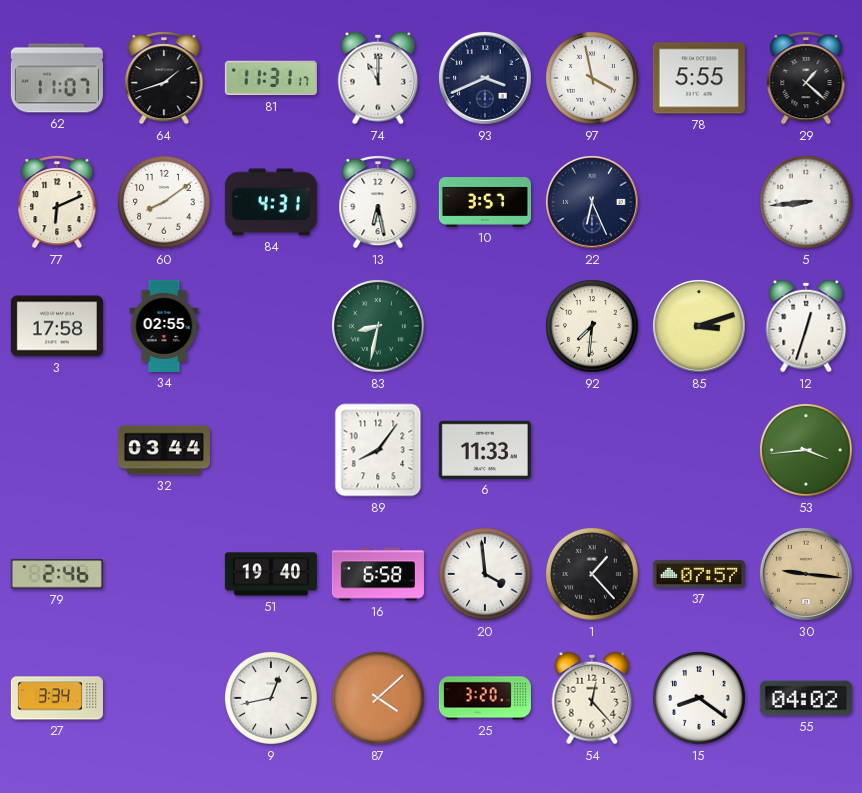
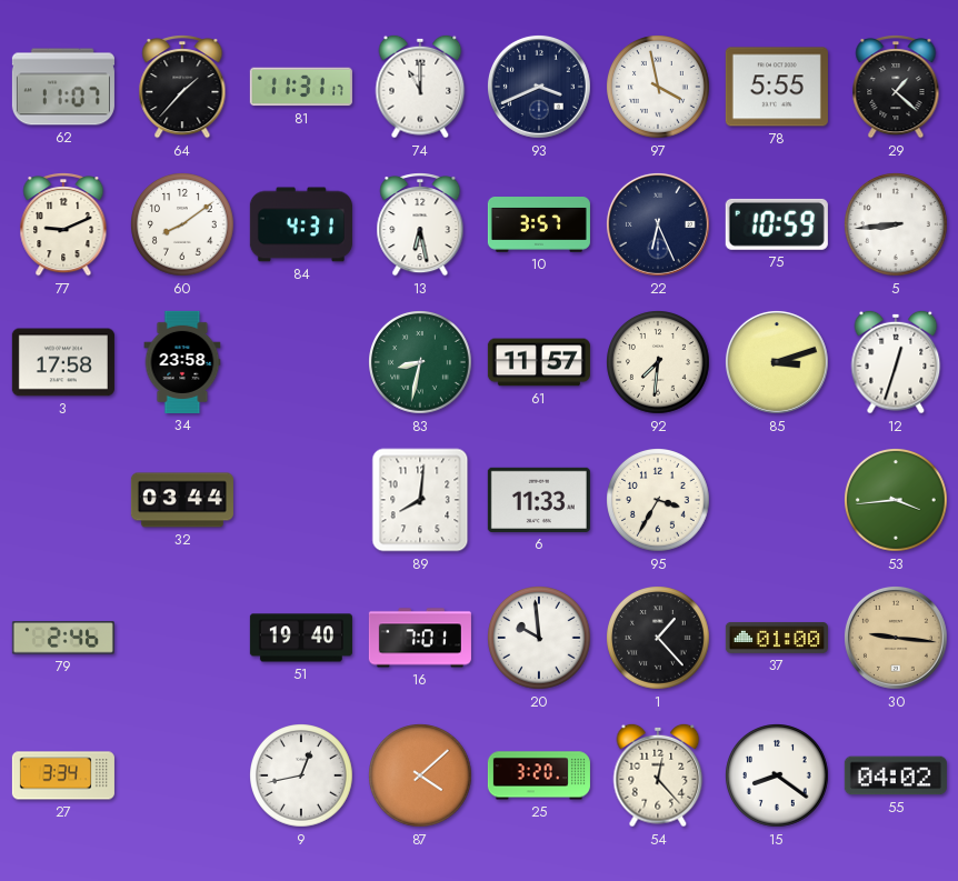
64: 1:42 -> 1:37 (182, 88)
77: 6:11 -> 9:11 (63, 226)
75: none -> 10:59 (777, 224)
34: 02:55 -> 23:58 (182, 362)
61: none -> 11:57 (539, 362)
89: 8:06 -> 8:01 (420, 500)
95: none -> 3:35 (659, 501)
16: 6:58 -> 7:01 (420, 638)
20: 3:59 -> 9:59 (540, 639)
37: 07:57 -> 01:00 (777, 638)
